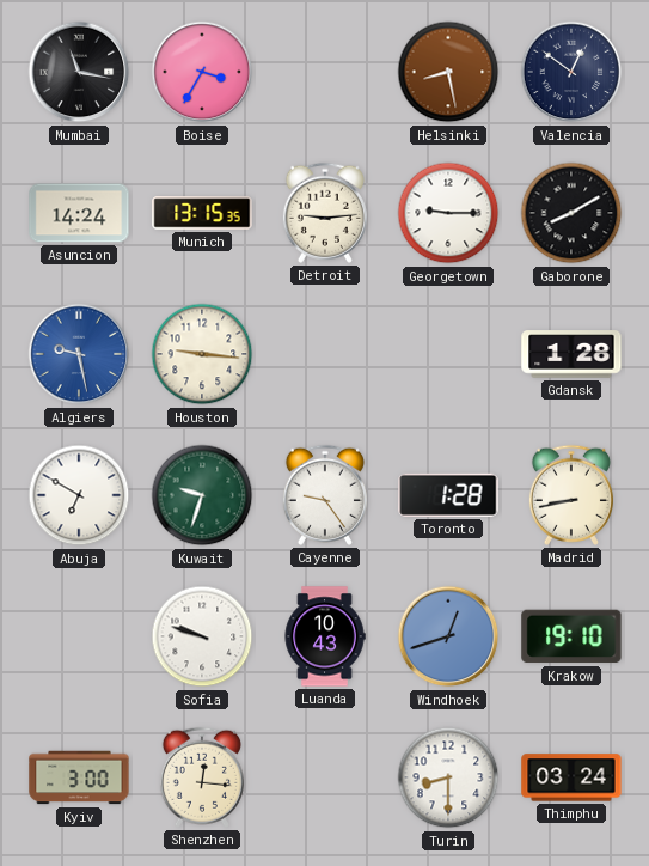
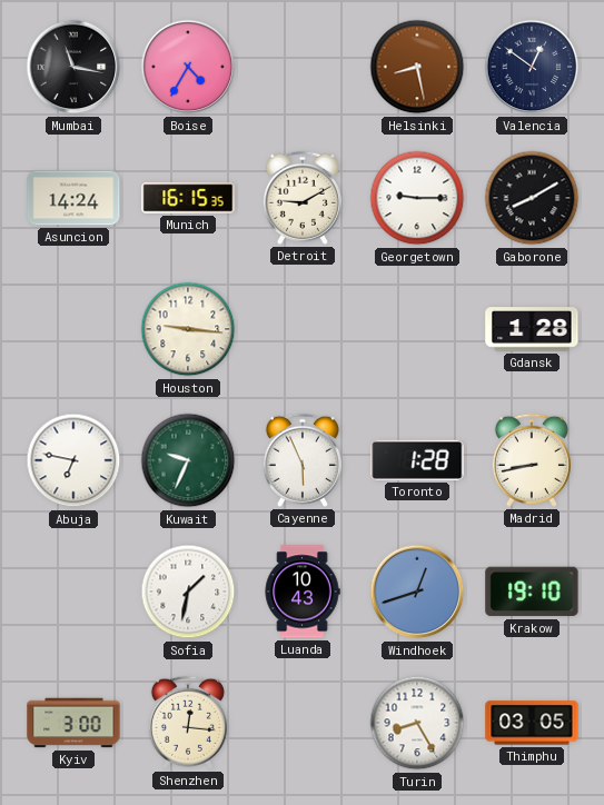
Boise: 3:35 -> 4:35 (188, 67)
Munich: 13:15 -> 16:15 (188, 198)
Detroit: 9:14 -> 9:10 (303, 198)
Algiers: 9:28 -> none (79, 354)
Abuja: 6:50 -> 6:47 (73, 460)
Kuwait: 9:33 -> 9:34 (188, 460)
Cayenne: 9:24 -> 5:56 (303, 460)
Sofia: 9:48 -> 1:32 (188, 592)
Turin: 8:30 -> 8:25 (417, 723)
Thimphu: 03:24 -> 03:05 (532, 723)
